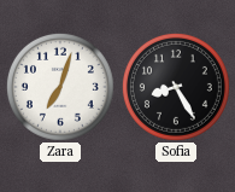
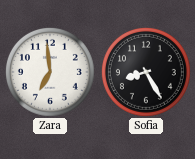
Zara: 7:03 -> 6:59 (50, 72)
